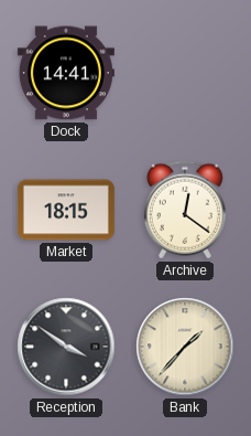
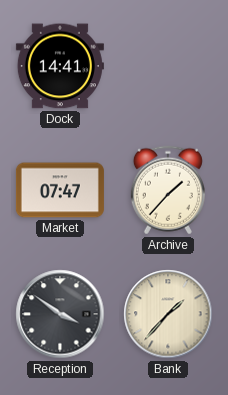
Market: 18:15 -> 07:47 (60, 190)
Archive: 12:21 -> 1:37 (168, 190)
